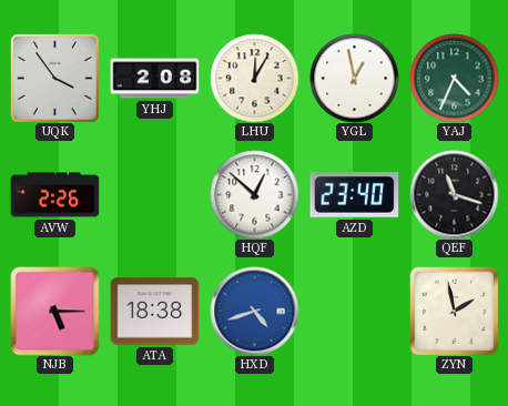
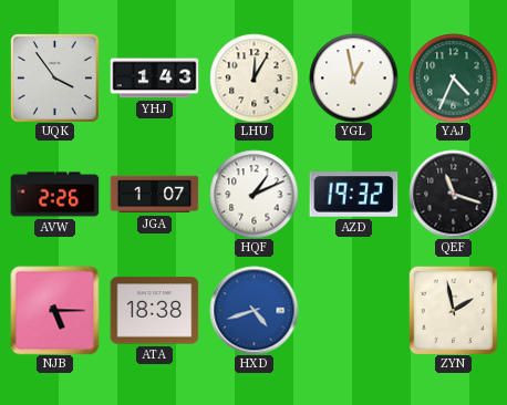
YHJ: 2:08 -> 1:43 (154, 79)
JGA: none -> 1:07 (154, 195)
HQF: 12:52 -> 1:11 (253, 194)
AZD: 23:40 -> 19:32 (353, 195)
